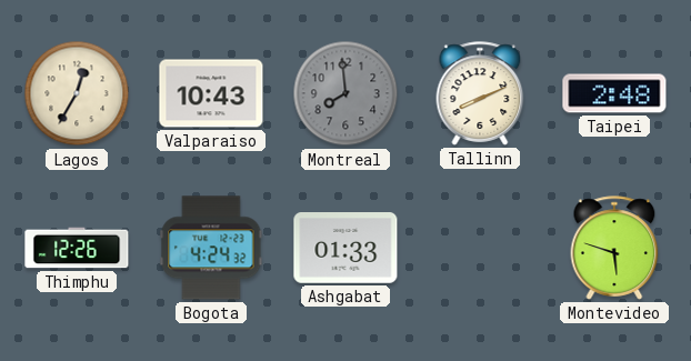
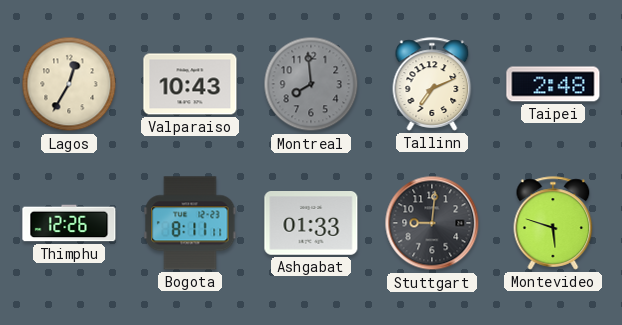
Tallinn: 8:11 -> 7:11 (432, 84)
Bogota: 4:24 -> 8:11 (190, 223)
Stuttgart: none -> 9:01 (432, 223)
